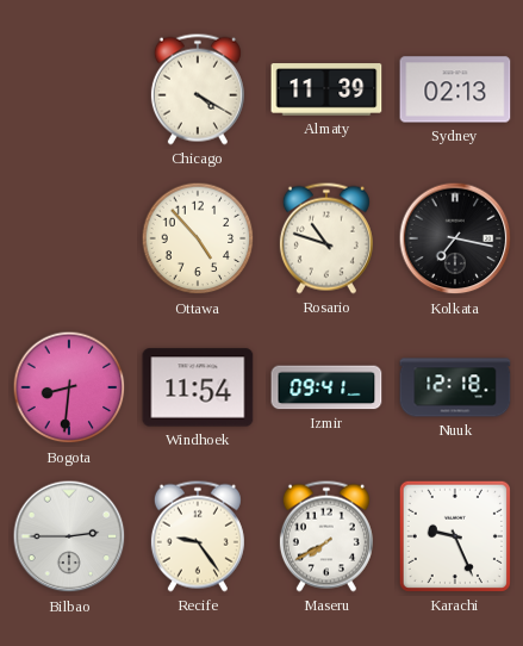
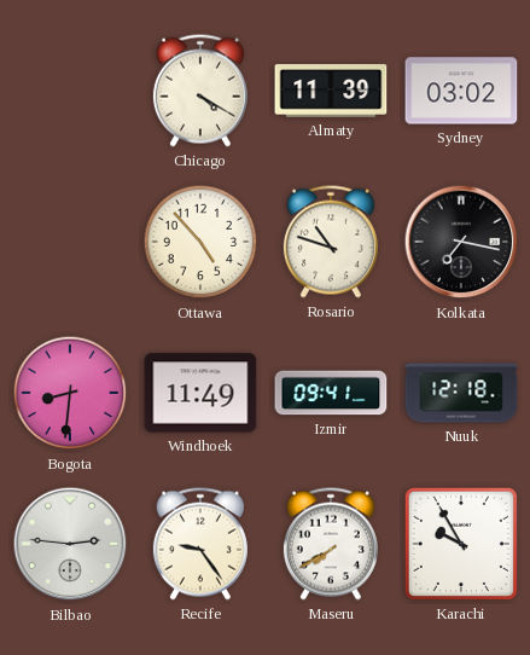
Sydney: 02:13 -> 03:02 (461, 91)
Windhoek: 11:54 -> 11:49 (200, 393)
Bilbao: 2:45 -> 2:46 (70, 544)
Karachi: 9:26 -> 9:55 (461, 544)
